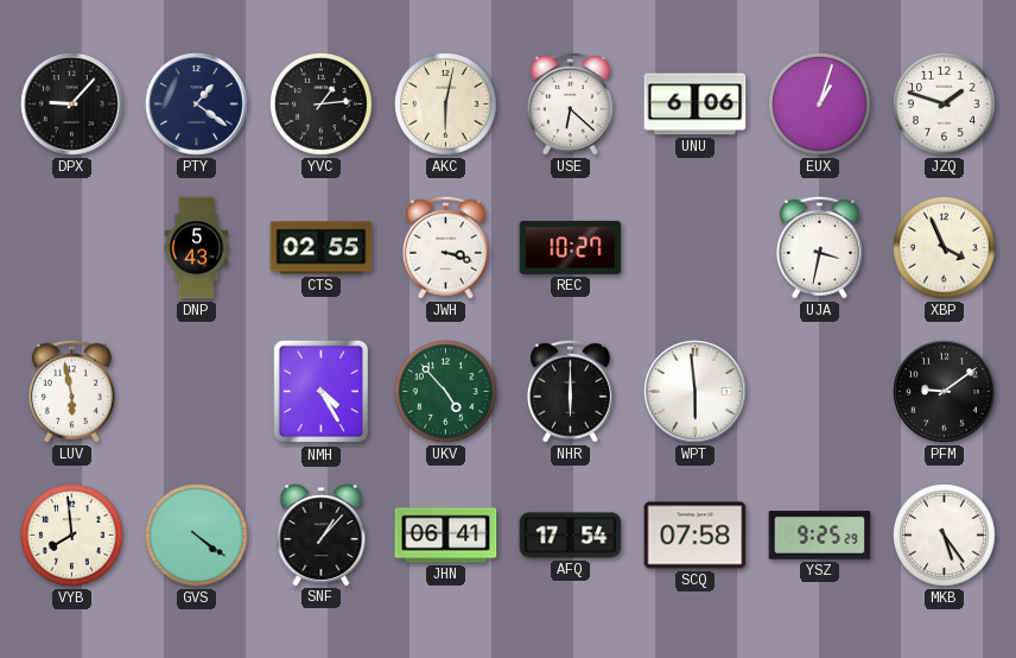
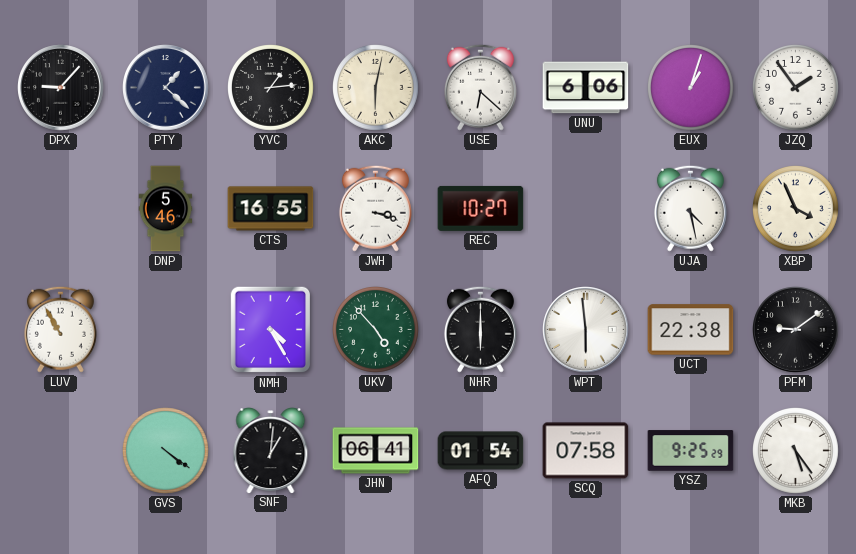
PTY: 1:21 -> 1:22 (166, 88)
JZQ: 1:48 -> 1:54 (796, 88)
DNP: 5:43 -> 5:46 (166, 209)
CTS: 02:55 -> 16:55 (271, 209)
UJA: 3:32 -> 4:28 (690, 208)
LUV: 5:58 -> 10:55 (60, 329)
UCT: none -> 22:38 (691, 330)
VYB: 7:59 -> none (72, 536)
SNF: 1:07 -> 1:01 (271, 451)
AFQ: 17:54 -> 01:54 (481, 451)
